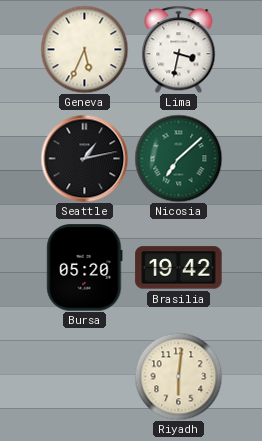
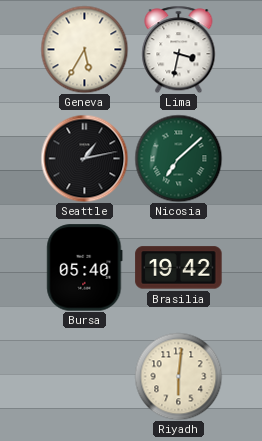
Geneva: 5:34 -> 5:35 (84, 49)
Bursa: 05:20 -> 05:40 (85, 268)
